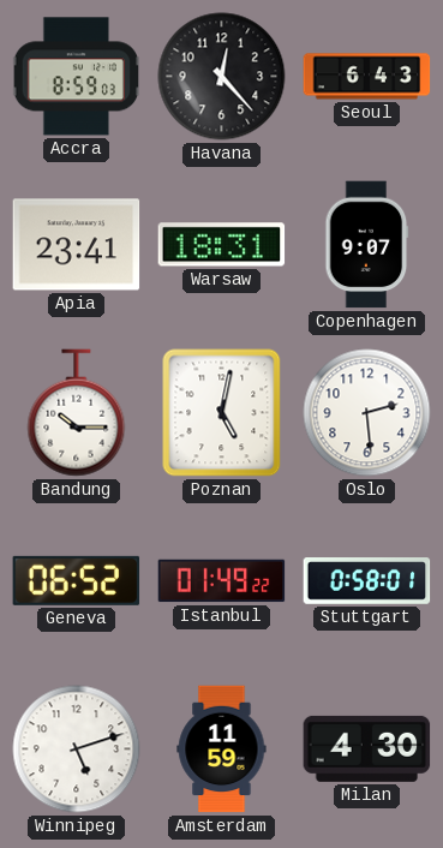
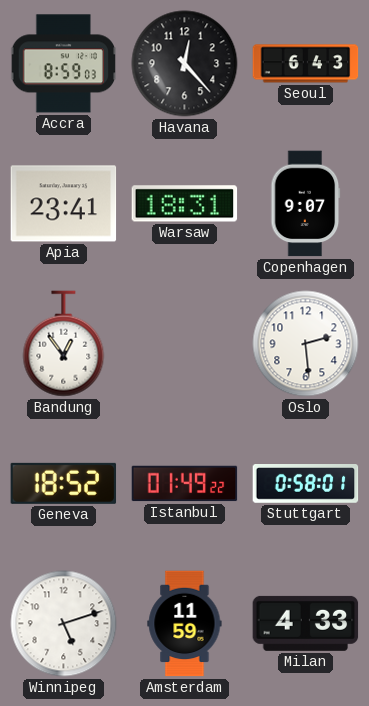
Bandung: 10:15 -> 12:54 (64, 344)
Poznan: 5:02 -> none (222, 413)
Geneva: 06:52 -> 18:52 (64, 483)
Milan: 4:30 -> 4:33 (306, 623)
